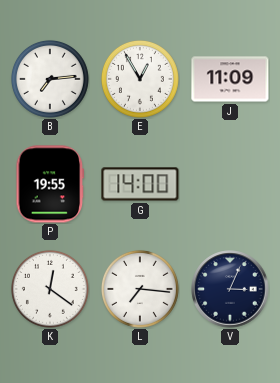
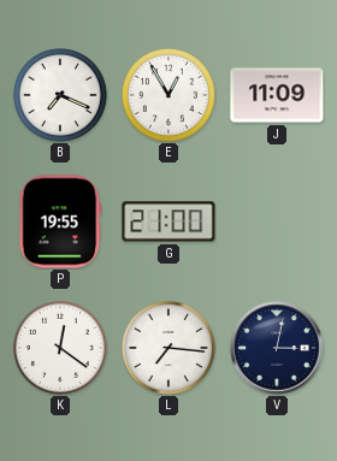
B: 7:14 -> 7:19 (60, 95)
G: 14:00 -> 21:00 (168, 221)
V: 3:04 -> 3:02 (277, 348)
